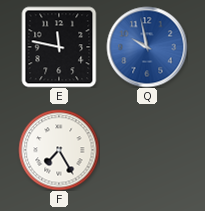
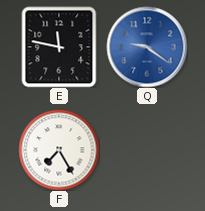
Q: 9:58 -> 9:21 (147, 47)
